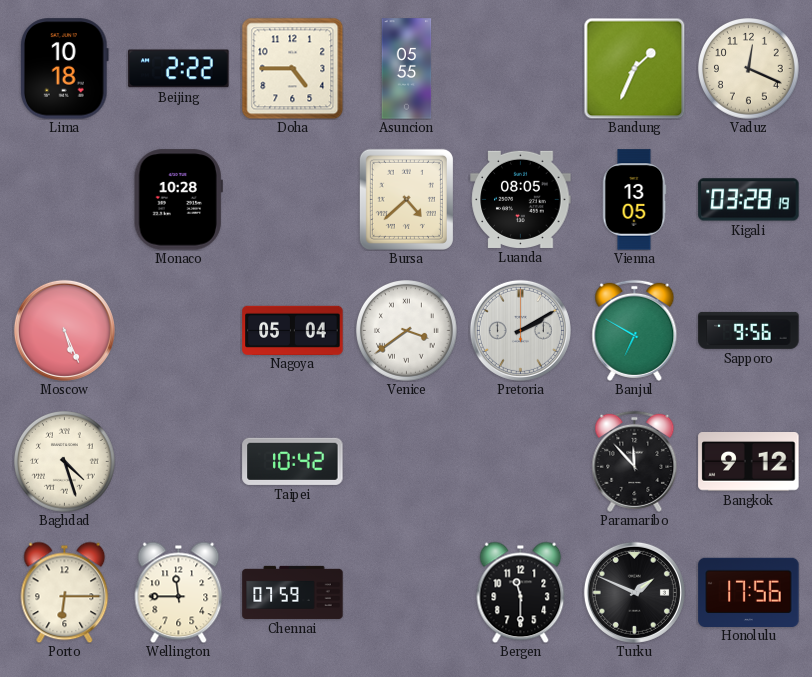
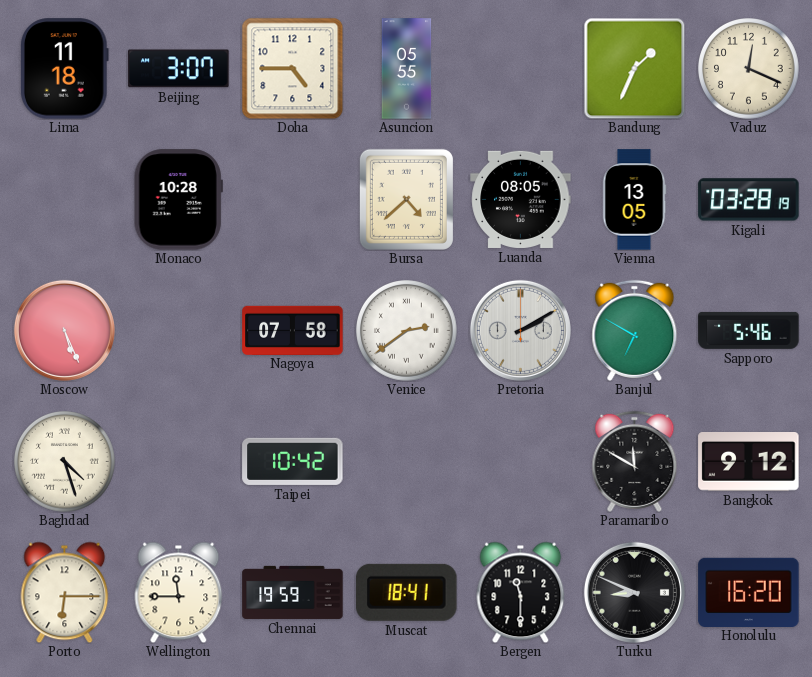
Lima: 10:18 -> 11:18 (64, 69)
Beijing: 2:22 -> 3:07 (179, 69)
Nagoya: 05:04 -> 07:58 (293, 330)
Venice: 3:39 -> 2:39 (407, 331)
Sapporo: 9:56 -> 5:46 (749, 330)
Paramaribo: 11:53 -> 11:50 (635, 461)
Chennai: 07:59 -> 19:59 (293, 592)
Muscat: none -> 18:41 (407, 592)
Turku: 1:49 -> 8:49 (634, 592)
Honolulu: 17:56 -> 16:20 (749, 592)
